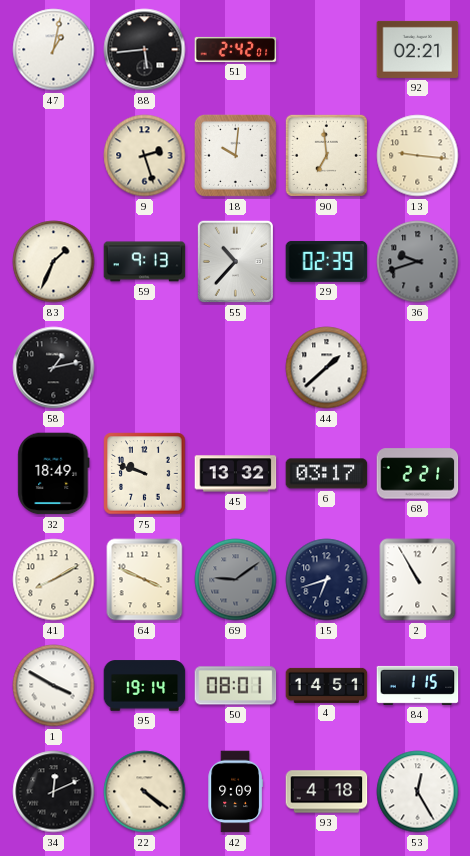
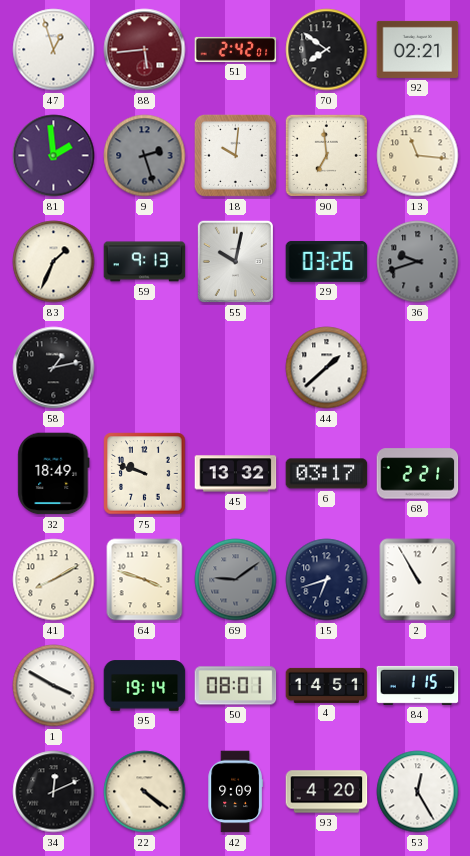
47: 1:02 -> 12:57 (54, 50)
88 dial: black -> burgundy (145, 50)
70: none -> 7:51 (327, 50)
81: none -> 1:59 (54, 156)
9 dial: cream -> grey (145, 156)
13: 9:16 -> 11:16 (418, 156)
55: 10:37 -> 10:02 (235, 261)
29: 02:39 -> 03:26 (327, 261)
64: 3:49 -> 3:48 (145, 580)
93: 4:18 -> 4:20 (327, 792)
